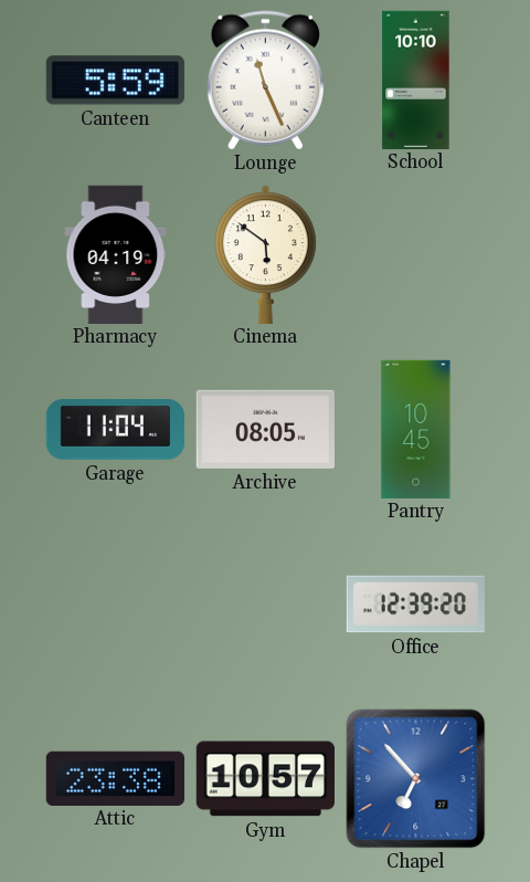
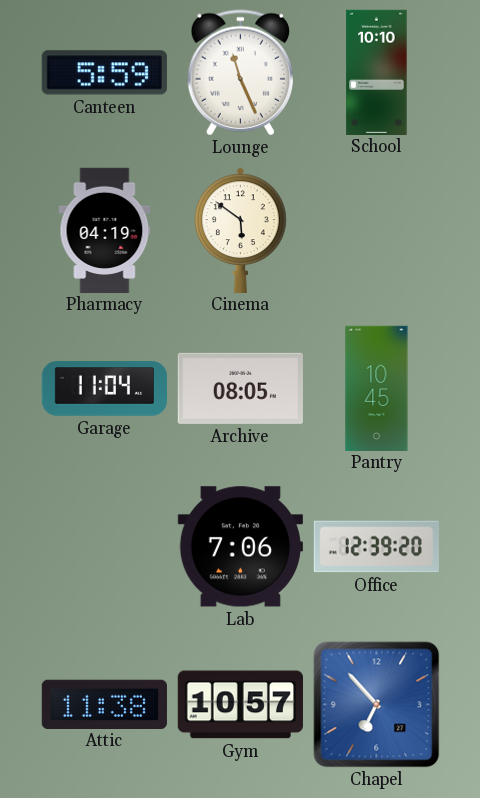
Lab: none -> 7:06 (240, 547)
Attic: 23:38 -> 11:38 (104, 704)
